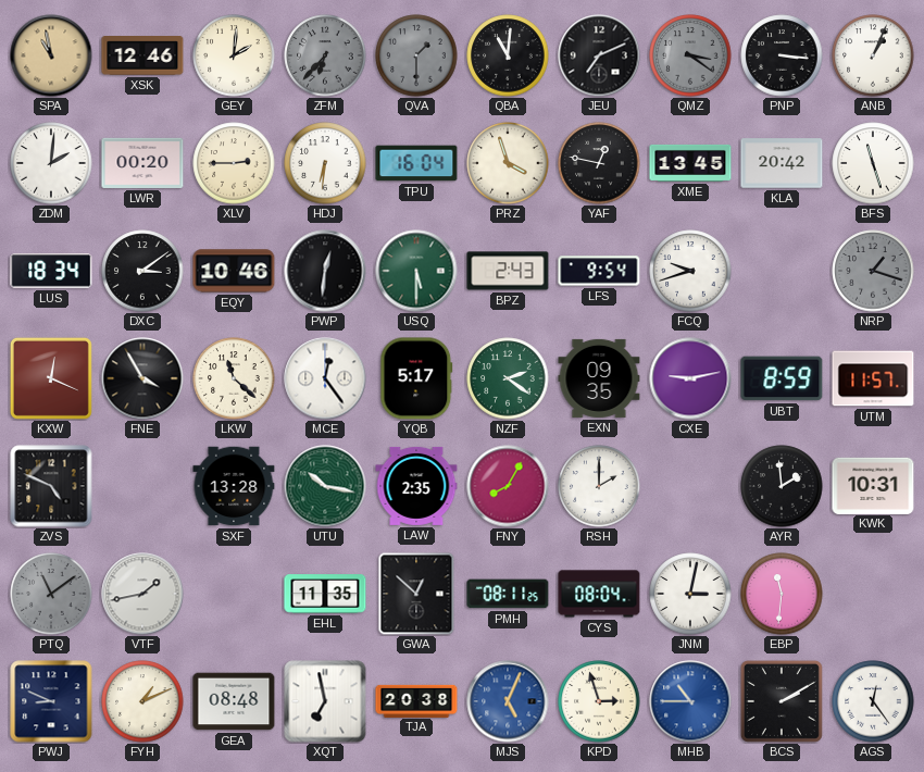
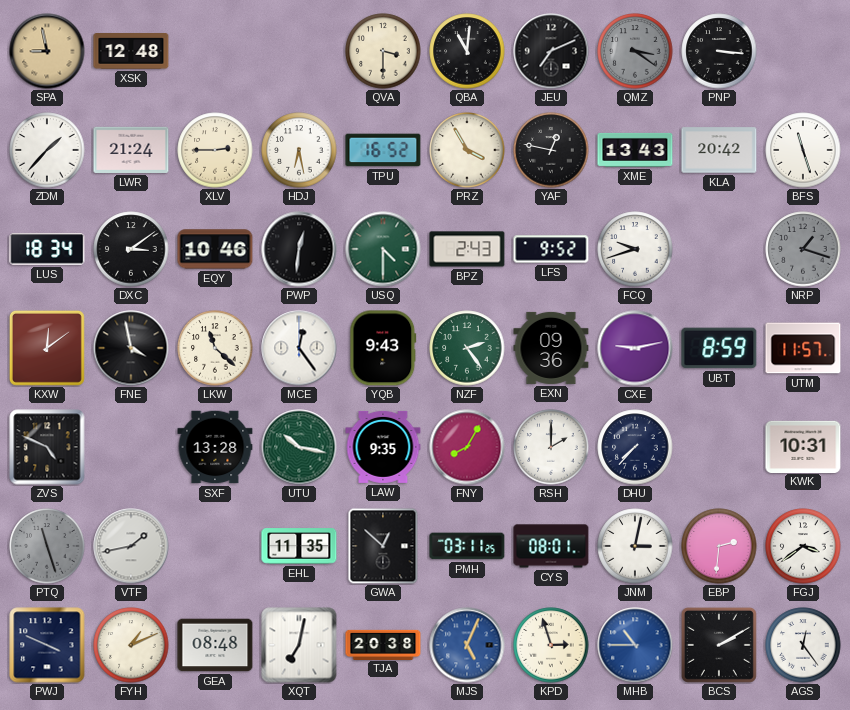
SPA: 10:58 -> 8:58 (47, 51)
XSK: 12:46 -> 12:48 (131, 51)
GEY: 2:01 -> none (234, 55)
ZFM: 6:37 -> none (325, 55)
QVA: 1:30 -> 3:30 (383, 51)
QVA dial: grey -> cream (383, 51)
ANB: 1:04 -> none (873, 55)
ZDM: 2:01 -> 1:37 (47, 150)
LWR: 00:20 -> 21:24 (131, 150)
HDJ: 6:31 -> 6:28 (299, 150)
TPU: 16:04 -> 16:52 (383, 150)
PRZ: 3:57 -> 3:55 (467, 150)
XME: 13:45 -> 13:43 (635, 150)
USQ: 5:30 -> 4:30 (383, 249)
LFS: 9:54 -> 9:52 (551, 249)
KXW: 12:19 -> 12:09 (47, 348)
FNE: 3:55 -> 3:58 (131, 348)
YQB: 5:17 -> 9:43 (383, 348)
NZF: 2:21 -> 2:24 (467, 348)
EXN: 09:35 -> 09:36 (551, 348)
LAW: 2:35 -> 9:35 (383, 447)
DHU: none -> 7:37 (635, 447)
AYR: 1:59 -> none (782, 486)
PTQ: 11:09 -> 11:27 (47, 546)
PMH: 08:11 -> 03:11 (467, 546)
CYS: 08:04 -> 08:01 (551, 546)
EBP: 11:31 -> 2:31 (719, 546)
FGJ: none -> 3:39 (803, 546)
PWJ: 8:49 -> 3:49 (47, 645)
XQT: 6:58 -> 7:02 (299, 645)
